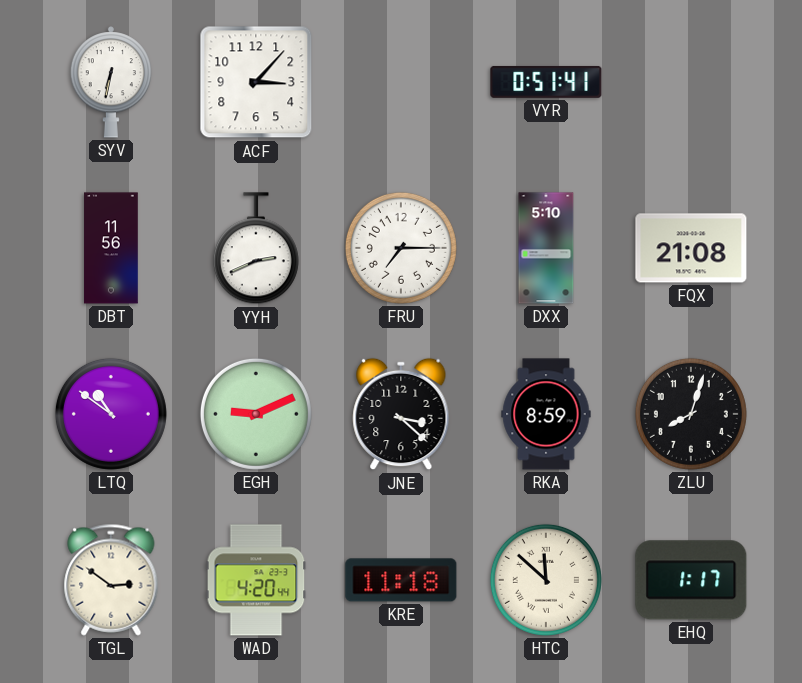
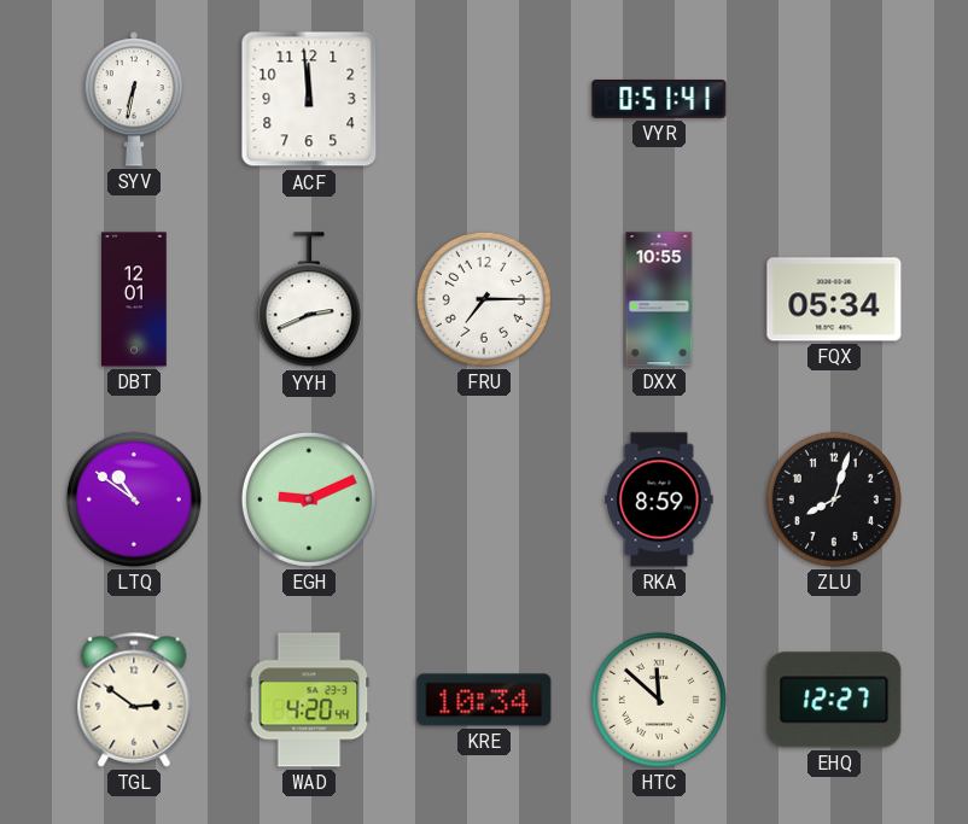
ACF: 3:07 -> 11:59 (309, 99)
DBT: 11:56 -> 12:01 (134, 299)
DXX: 5:10 -> 10:55 (659, 299)
FQX: 21:08 -> 05:34 (834, 299)
JNE: 3:22 -> none (401, 414)
KRE: 11:18 -> 10:34 (484, 700)
EHQ: 1:17 -> 12:27 (834, 700)
